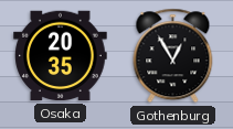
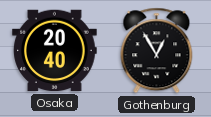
Osaka: 20:35 -> 20:40 (55, 51)
